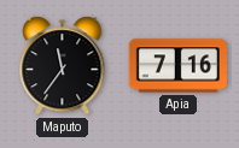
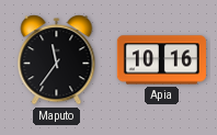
Apia: 7:16 -> 10:16 (161, 60)
